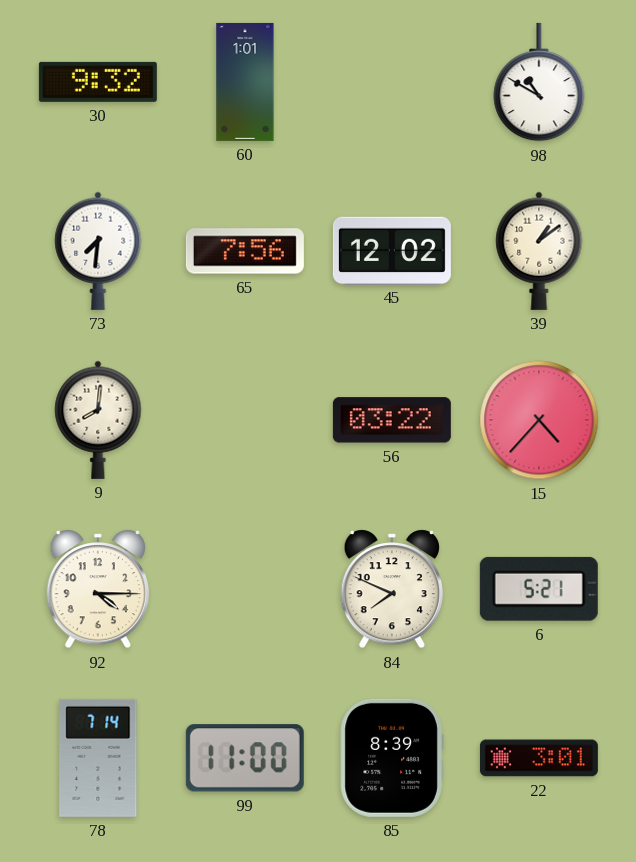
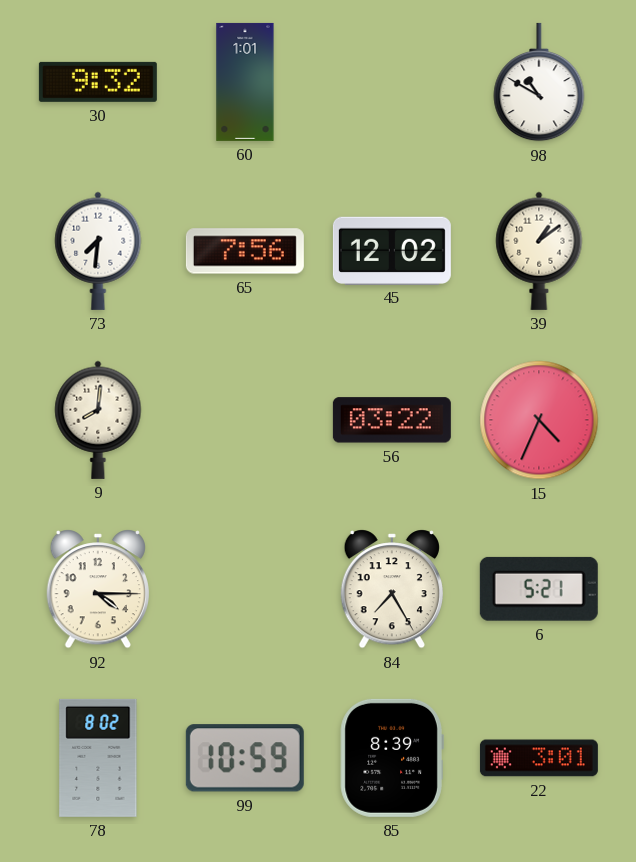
15: 4:37 -> 4:34 (539, 420)
84: 7:49 -> 7:25 (391, 589)
78: 7:14 -> 8:02 (98, 758)
99: 11:00 -> 10:59 (245, 758)
